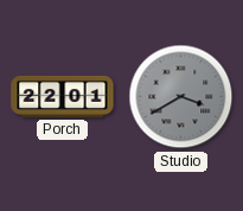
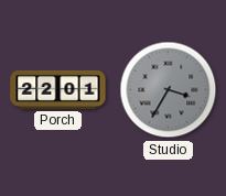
Studio: 3:40 -> 3:35 (169, 90)
